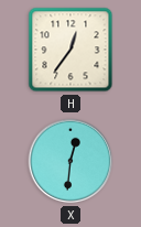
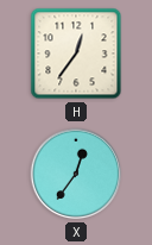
X: 12:31 -> 12:36 (76, 174)
